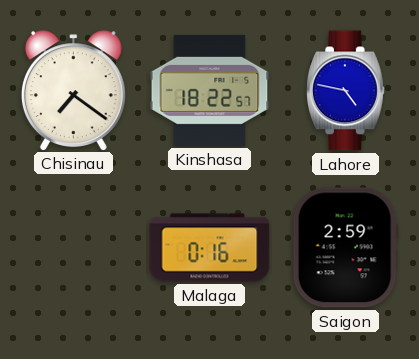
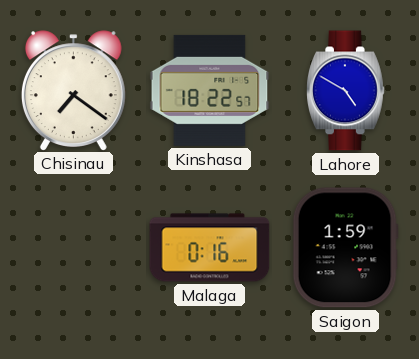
Lahore: 4:47 -> 4:50 (346, 91)
Saigon: 2:59 -> 1:59 (345, 248)
